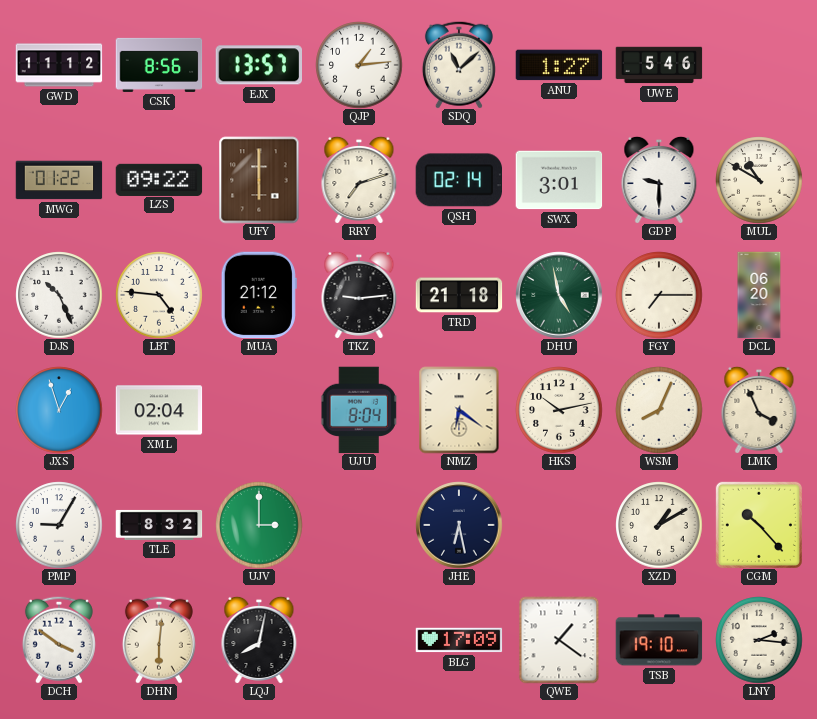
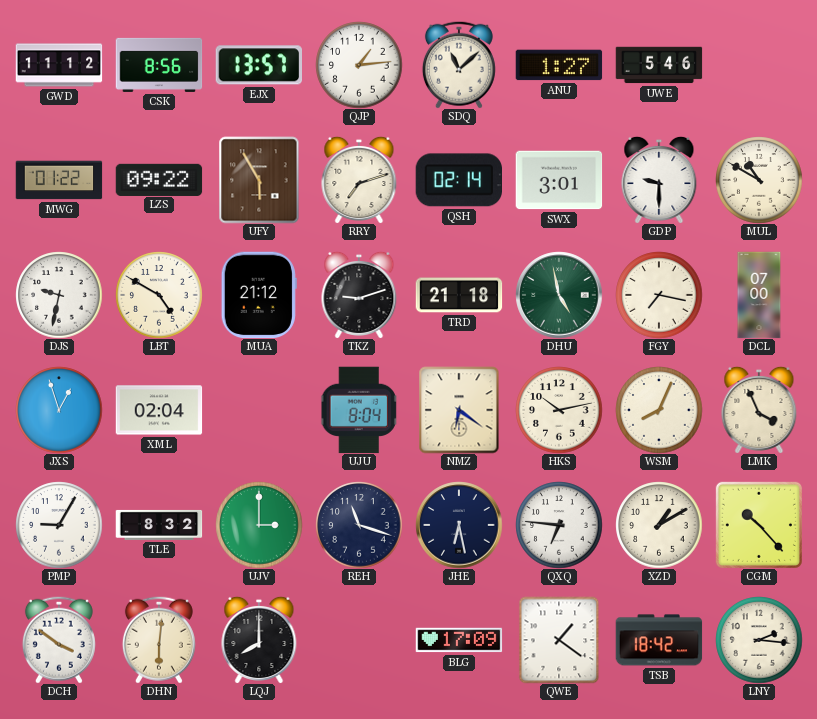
UFY: 6:00 -> 5:55 (259, 180)
DJS: 10:26 -> 9:32 (59, 295)
LBT: 4:46 -> 4:50 (159, 295)
TKZ: 9:14 -> 9:12 (359, 295)
FGY: 7:15 -> 7:17 (659, 295)
DCL: 06:20 -> 07:00 (759, 295)
REH: none -> 11:18 (359, 525)
QXQ: none -> 6:46 (559, 525)
LQJ: 8:02 -> 8:00 (259, 640)
TSB: 19:10 -> 18:42 (659, 640)
